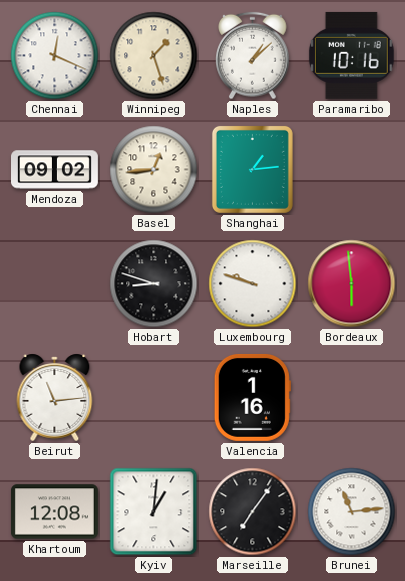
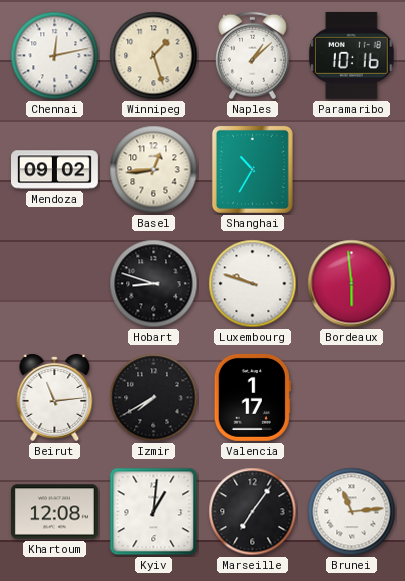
Chennai: 12:19 -> 12:13 (55, 56)
Shanghai: 1:14 -> 10:35 (252, 169)
Izmir: none -> 7:40 (154, 398)
Valencia: 1:16 -> 1:17 (252, 397)
